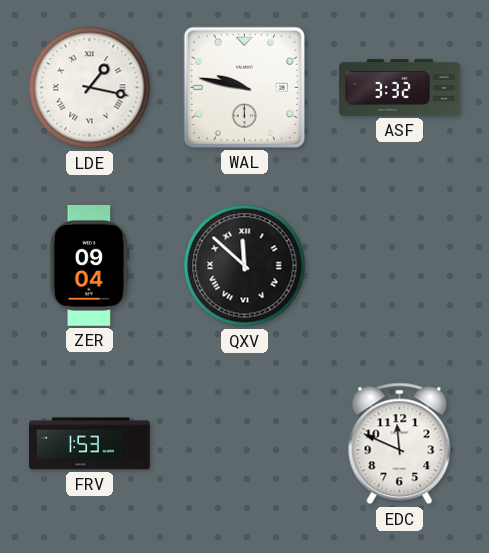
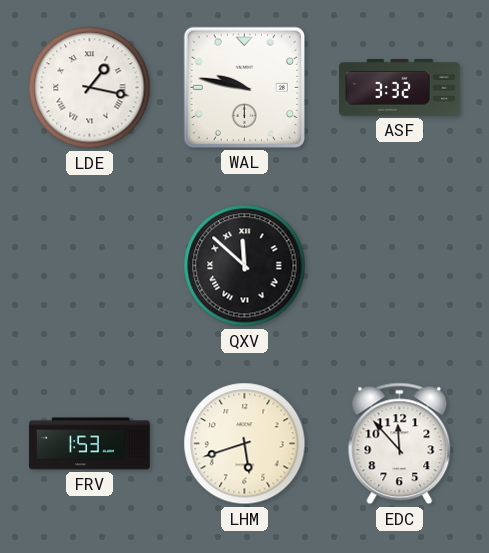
ZER: 09:04 -> none (90, 266)
LHM: none -> 5:42 (245, 444)
EDC: 11:49 -> 11:53 (400, 444)
